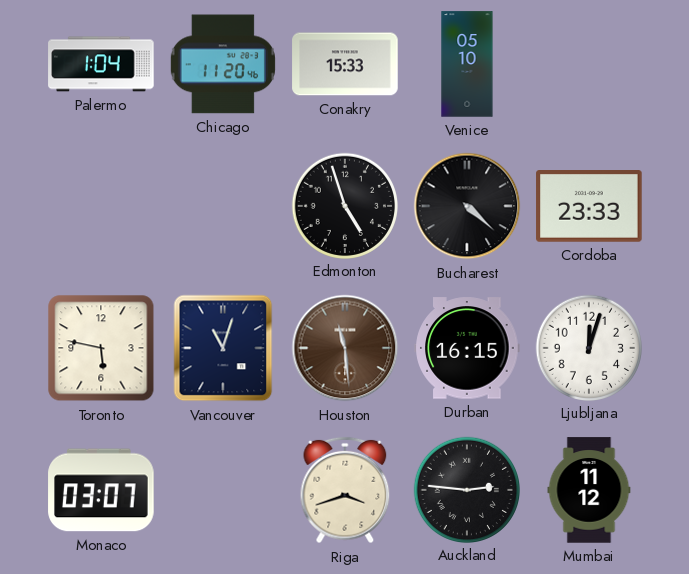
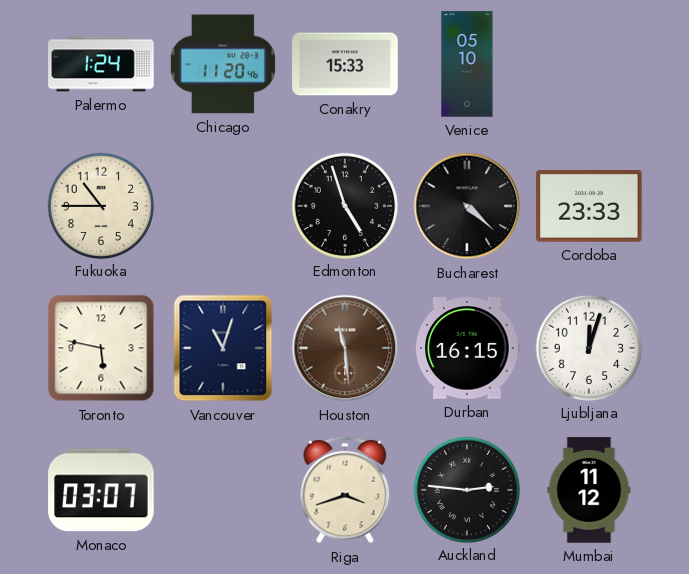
Palermo: 1:04 -> 1:24 (101, 64)
Fukuoka: none -> 10:45 (100, 205)
